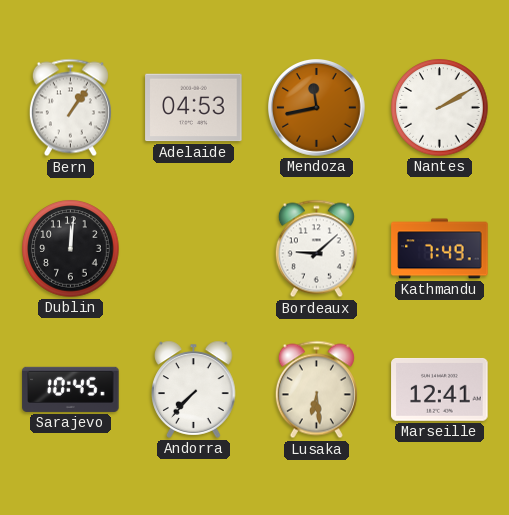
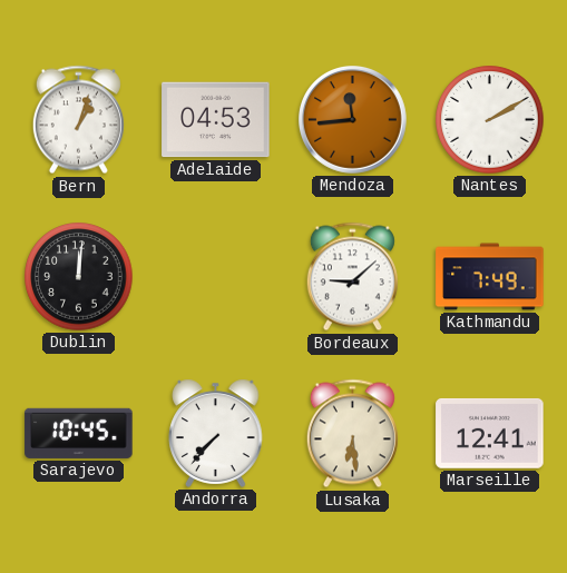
Bern: 1:06 -> 1:03 (78, 120)
Mendoza: 11:43 -> 11:44 (353, 120)
